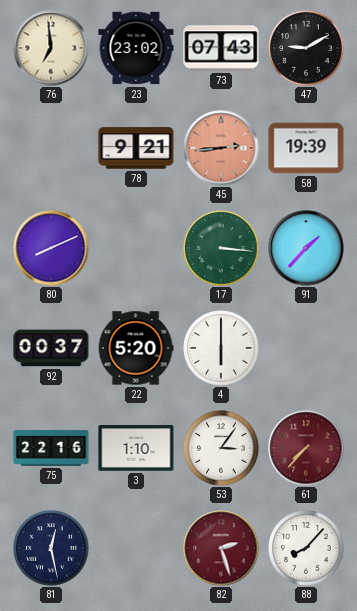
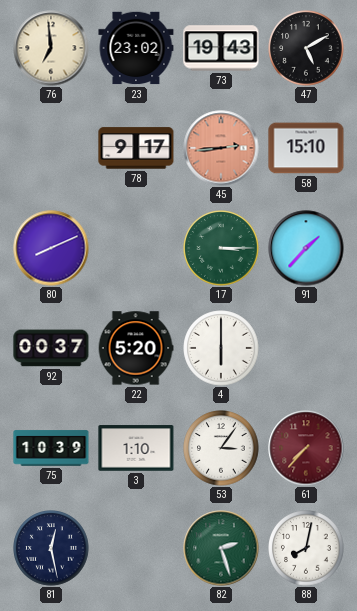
73: 07:43 -> 19:43 (221, 48)
47: 9:10 -> 5:10 (306, 48)
78: 9:21 -> 9:17 (136, 148)
58: 19:39 -> 15:10 (306, 148)
17: 3:16 -> 3:15 (221, 248)
75: 22:16 -> 10:39 (51, 448)
82 dial: burgundy -> green (221, 548)
88: 8:07 -> 8:02 (306, 548)
